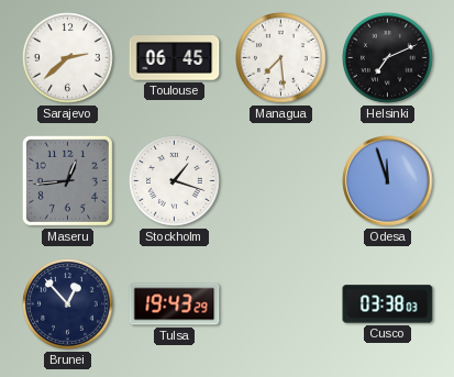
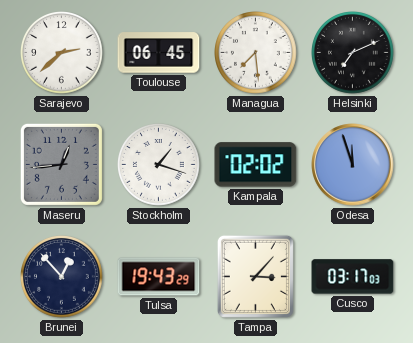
Kampala: none -> 02:02 (256, 165)
Tampa: none -> 3:07 (255, 276)
Cusco: 03:38 -> 03:17 (353, 277)
